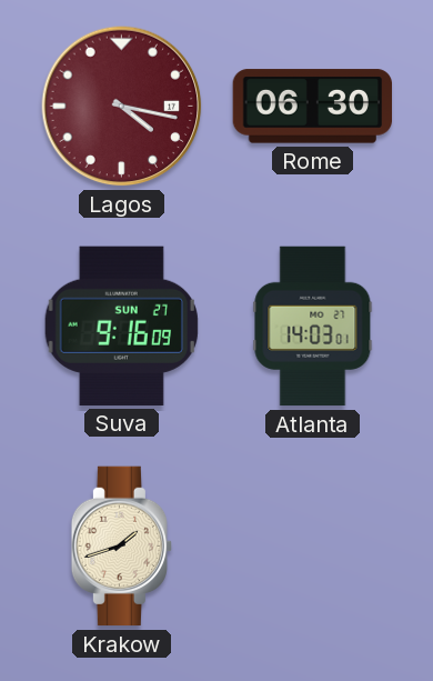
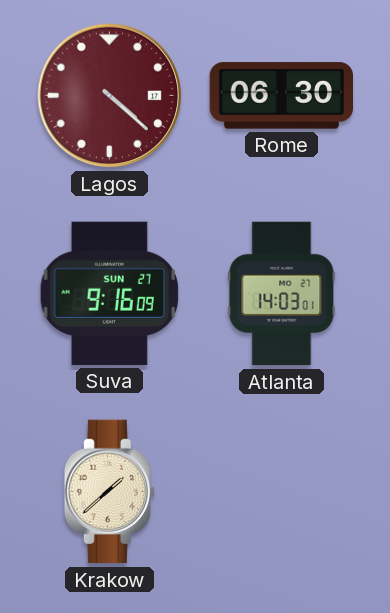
Lagos: 4:17 -> 4:22 (110, 96)
Krakow: 1:42 -> 1:38 (109, 492)
